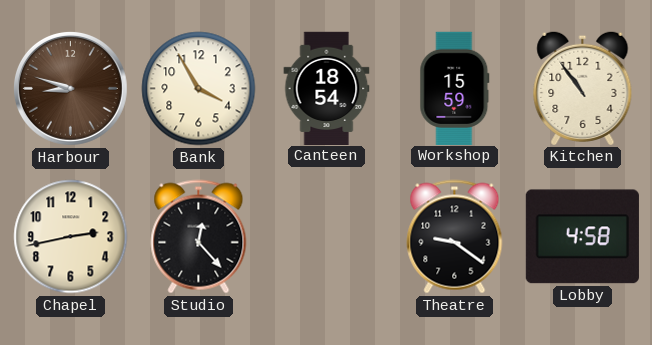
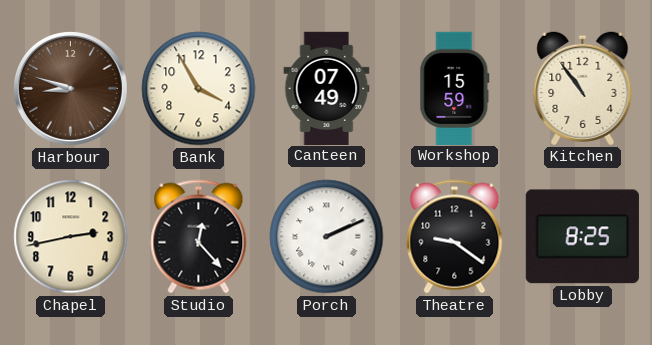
Canteen: 18:54 -> 07:49 (327, 88)
Porch: none -> 2:11 (327, 237)
Lobby: 4:58 -> 8:25 (582, 237)
